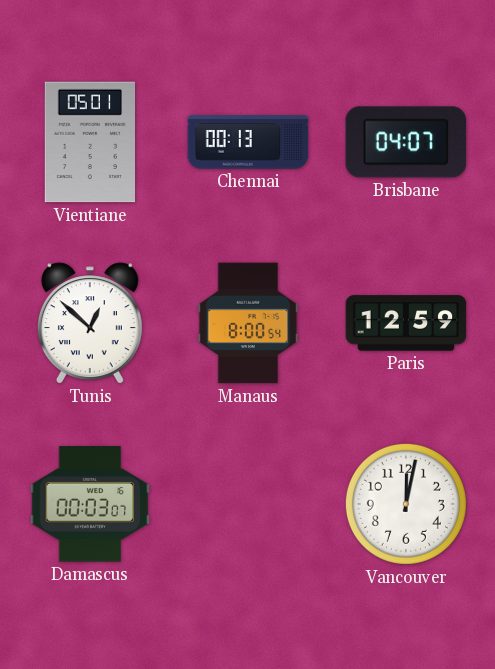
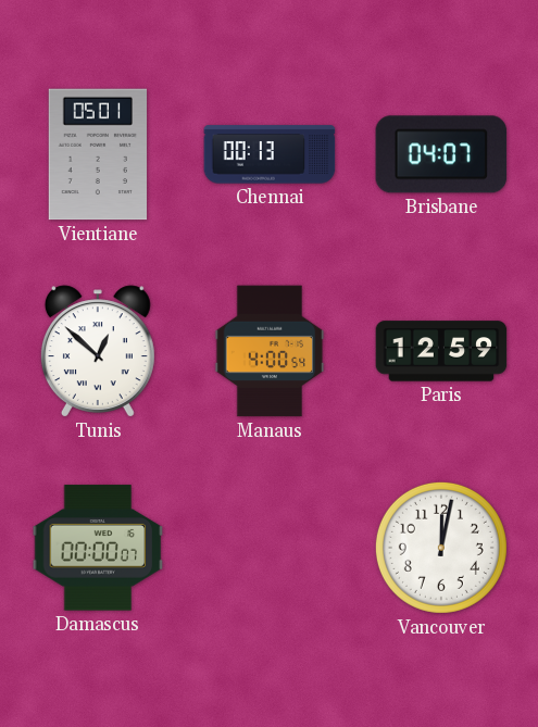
Manaus: 8:00 -> 4:00 (270, 351)
Damascus: 00:03 -> 00:00 (98, 548)
